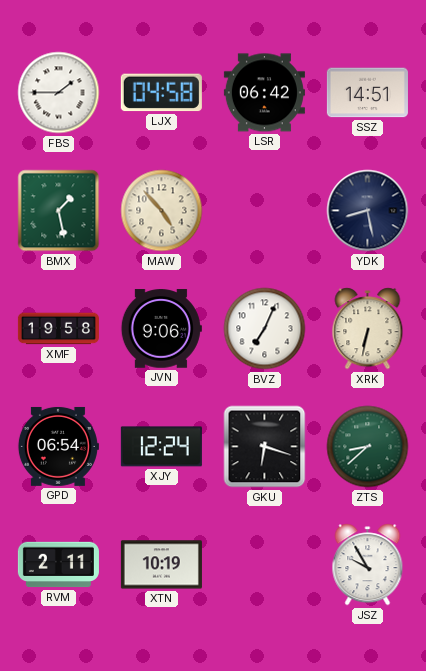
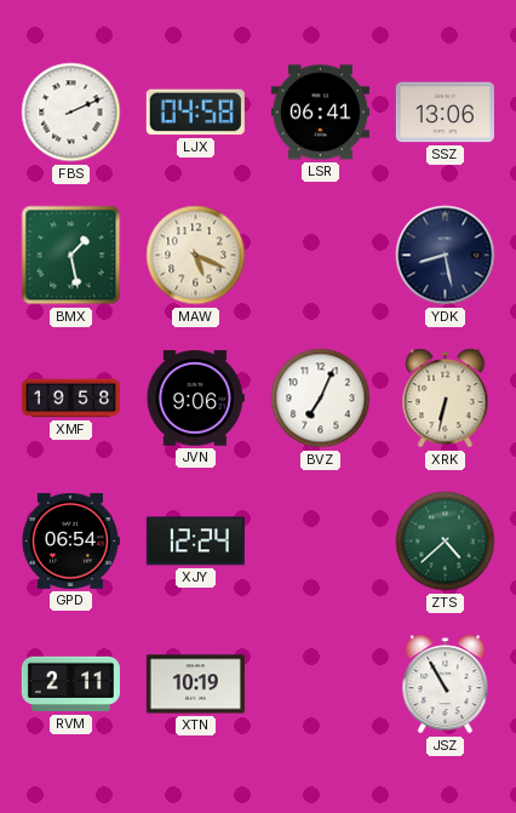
FBS: 1:45 -> 2:11 (71, 113)
LSR: 06:42 -> 06:41 (320, 113)
SSZ: 14:51 -> 13:06 (445, 113)
MAW: 4:53 -> 5:19 (196, 256)
GKU: 6:18 -> none (265, 447)
ZTS: 8:38 -> 4:38 (446, 542)
JSZ: 9:55 -> 10:55 (446, 685)
